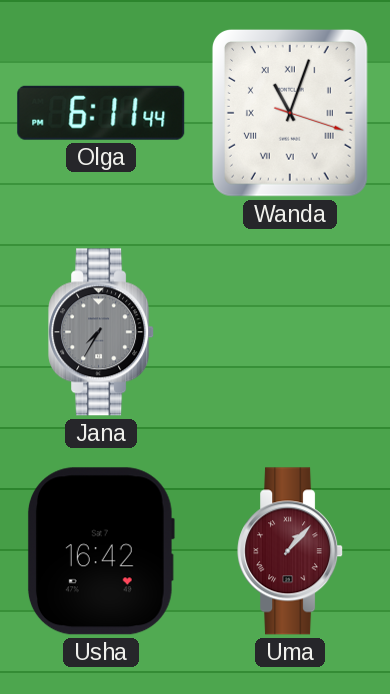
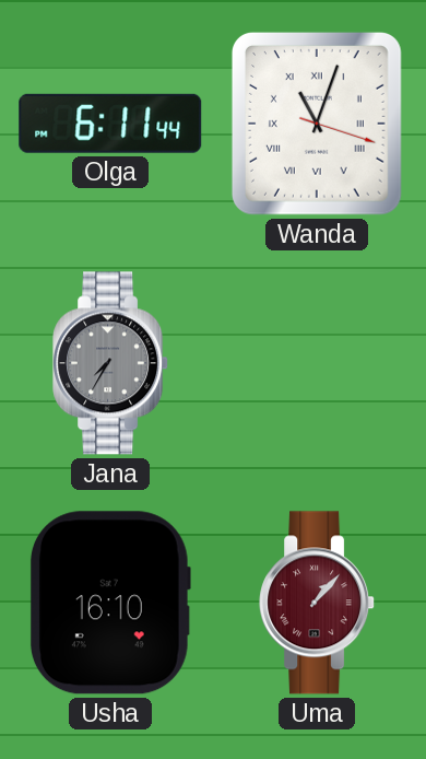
Usha: 16:42 -> 16:10 (110, 603)
